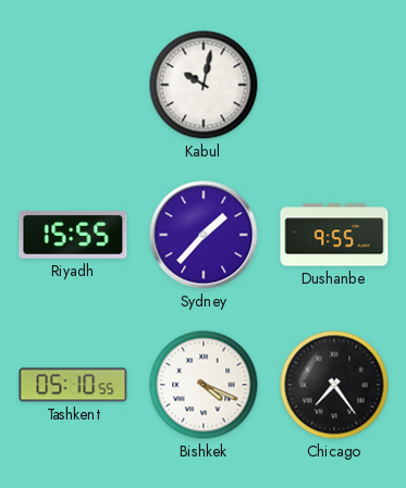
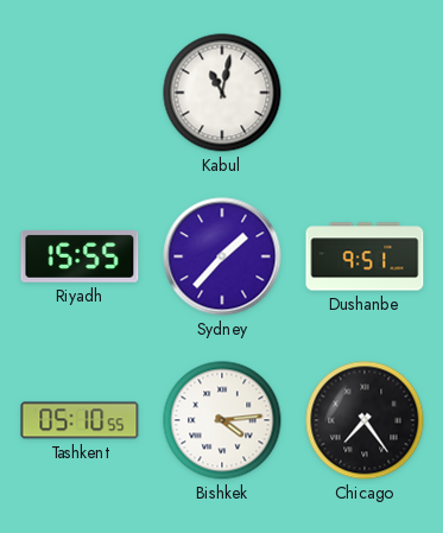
Kabul: 10:02 -> 11:02 (222, 93)
Dushanbe: 9:55 -> 9:51 (365, 256)
Bishkek: 4:19 -> 4:14 (222, 420)
